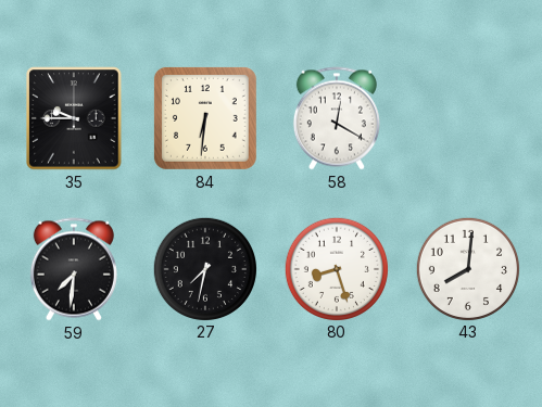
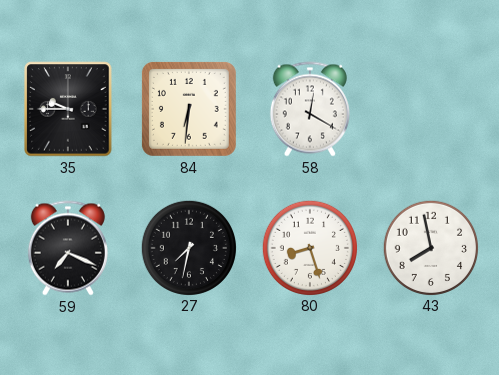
59: 7:31 -> 7:19 (68, 248)
43: 8:01 -> 7:58 (430, 247)
